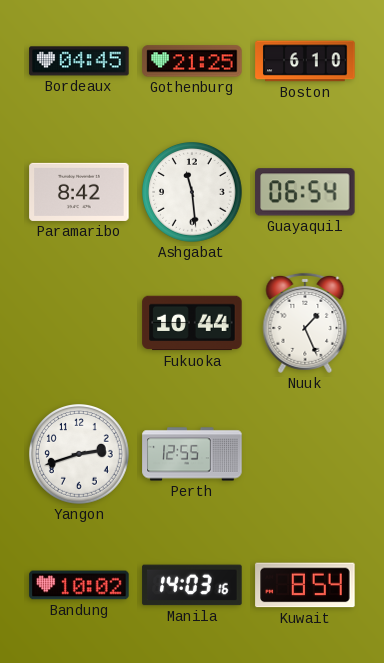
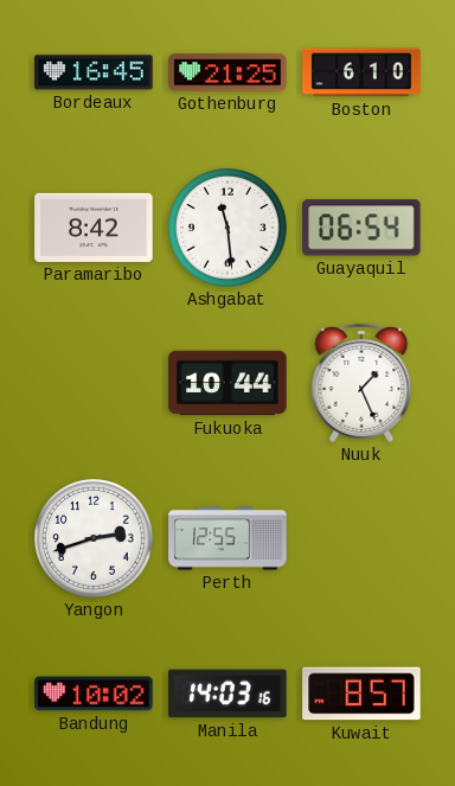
Bordeaux: 04:45 -> 16:45 (94, 72)
Kuwait: 8:54 -> 8:57 (361, 694)
